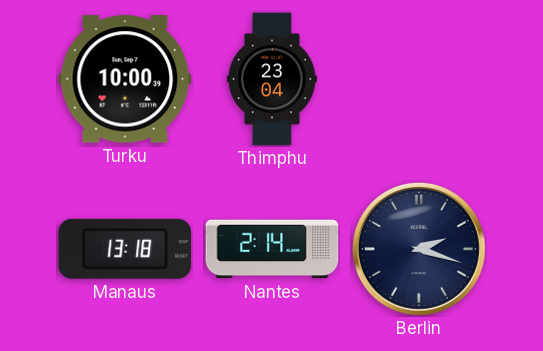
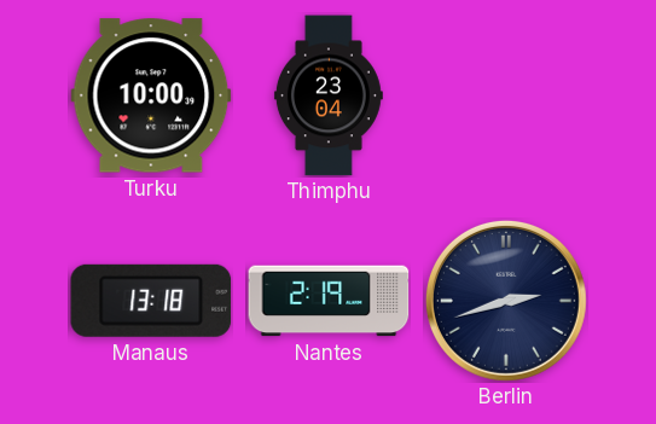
Nantes: 2:14 -> 2:19 (329, 301)
Berlin: 2:18 -> 2:42 (506, 301)
